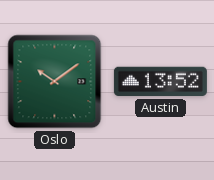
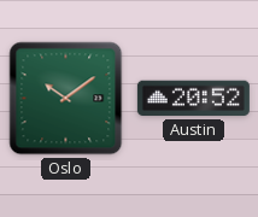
Austin: 13:52 -> 20:52 (193, 99)
